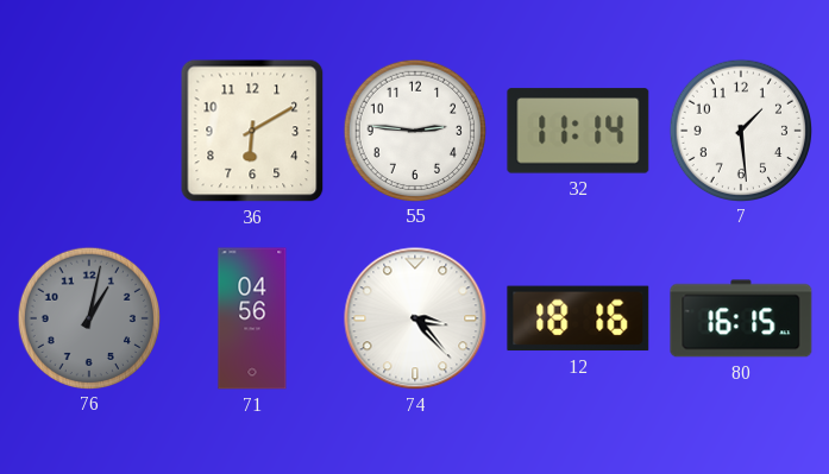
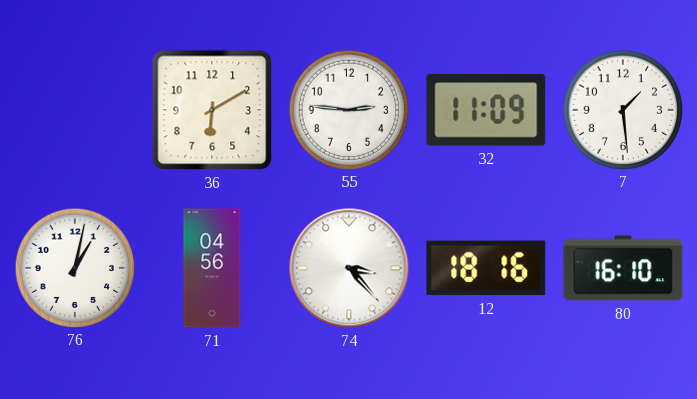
32: 11:14 -> 11:09 (486, 110)
76 dial: grey -> white (74, 267)
80: 16:15 -> 16:10 (623, 268)
